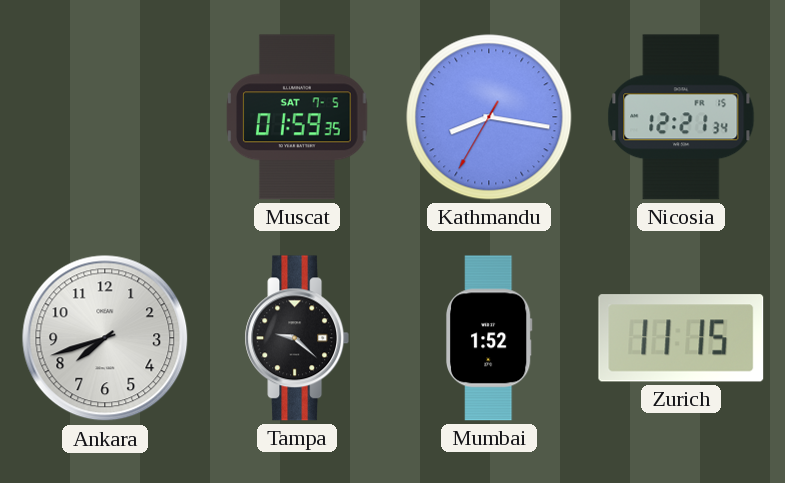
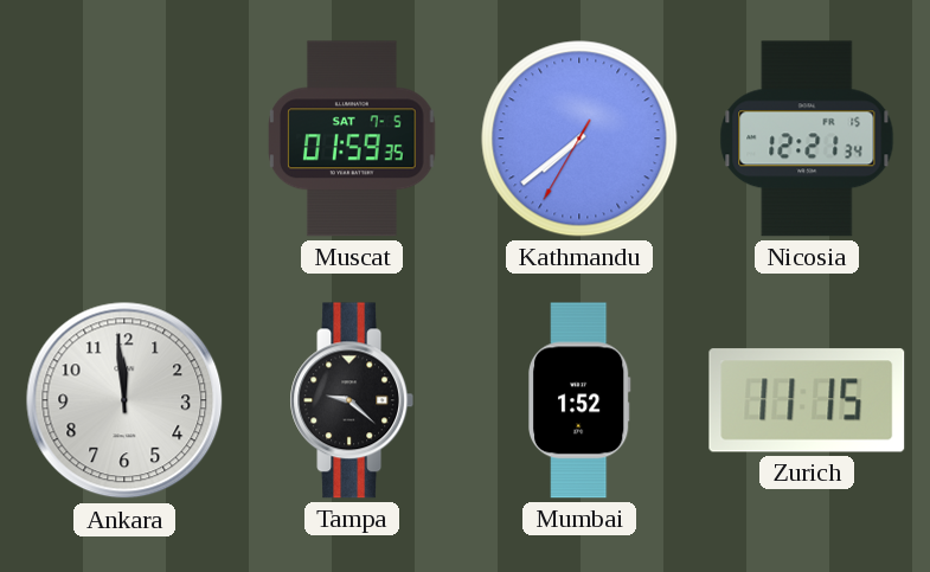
Kathmandu: 8:16 -> 7:38 (579, 139)
Ankara: 7:42 -> 11:59 (124, 400)
